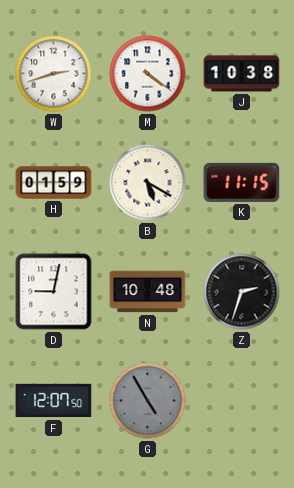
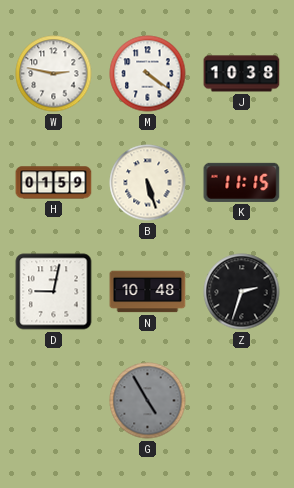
W: 2:42 -> 2:47 (54, 74)
B: 5:20 -> 5:27 (148, 183)
F: 12:07 -> none (54, 401)
